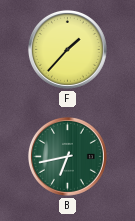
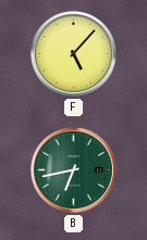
F: 1:37 -> 5:07 (73, 53)
